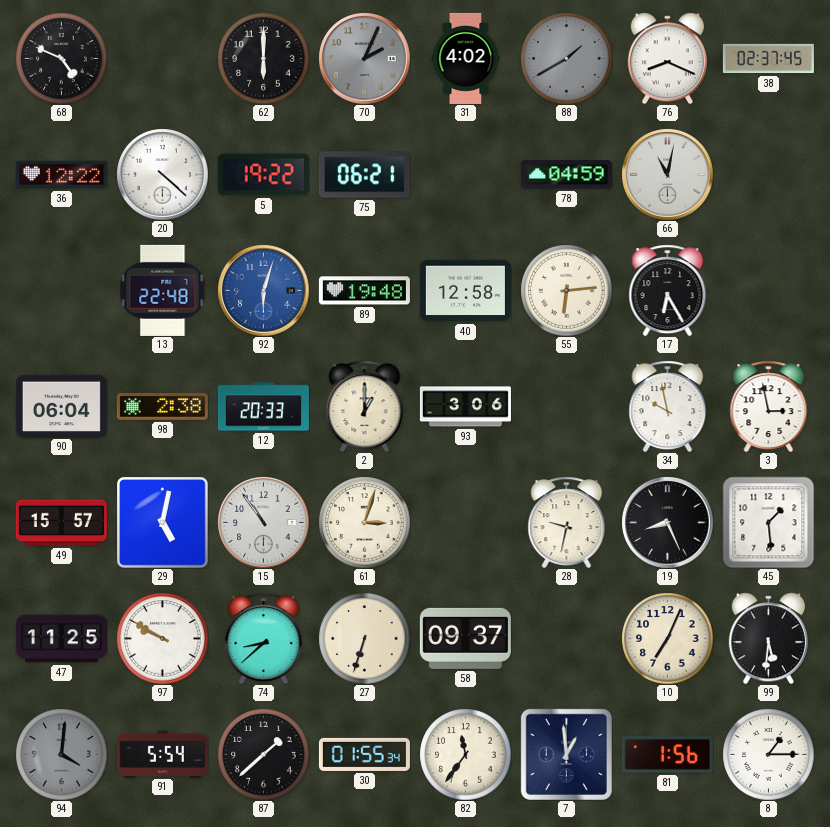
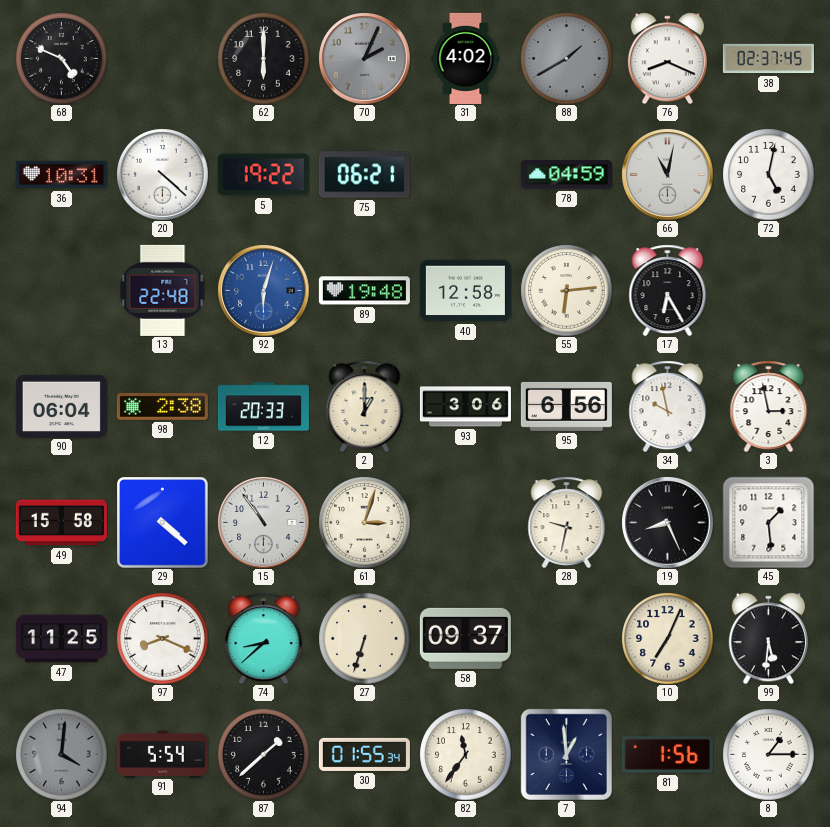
36: 12:22 -> 10:31 (61, 175)
72: none -> 5:02 (768, 174)
95: none -> 6:56 (566, 406)
49: 15:57 -> 15:58 (61, 523)
29: 5:02 -> 4:22 (162, 522)
97: 9:50 -> 8:19 (162, 638)
